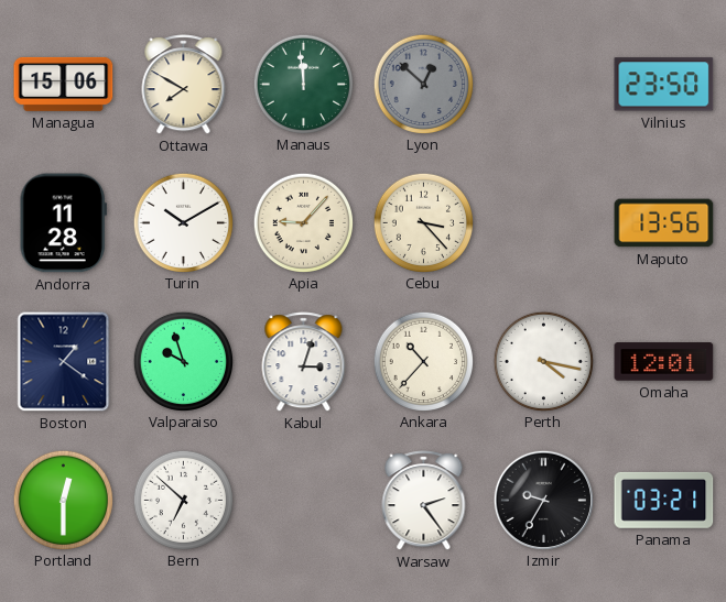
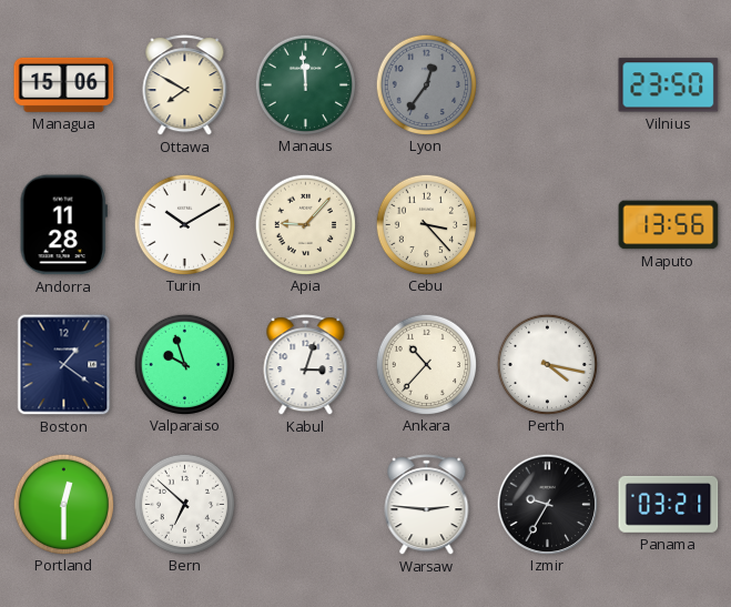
Lyon: 12:52 -> 12:36 (426, 84)
Omaha: 12:01 -> none (664, 362)
Warsaw: 2:24 -> 2:46 (427, 505)
